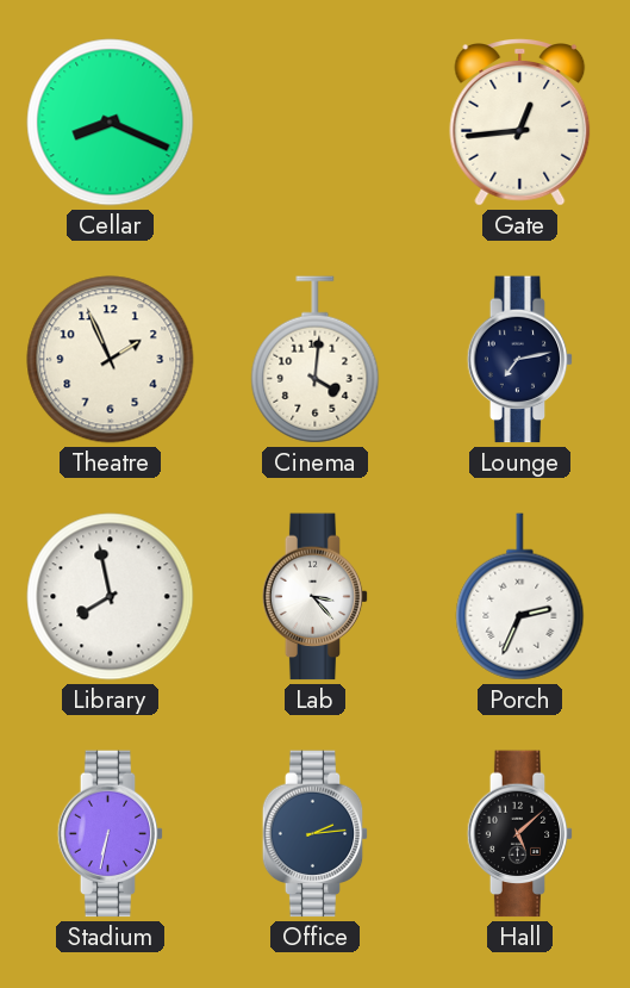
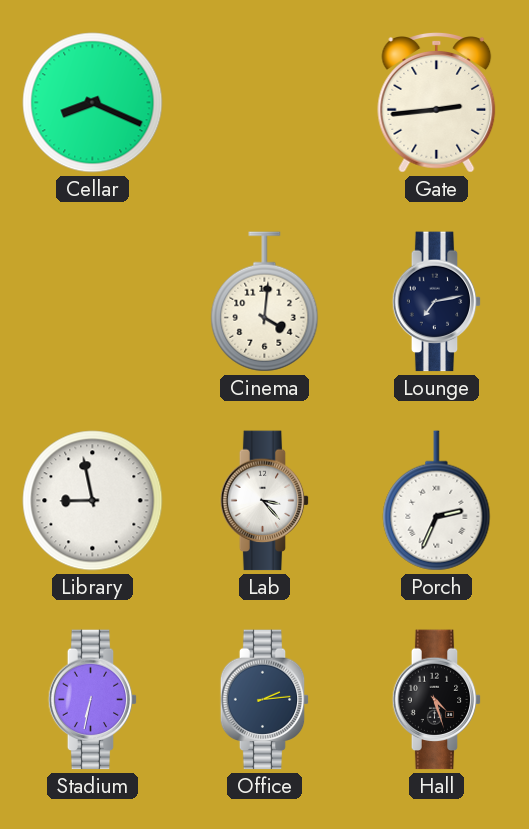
Gate: 12:44 -> 2:44 (437, 103)
Theatre: 1:56 -> none (111, 360)
Library: 7:58 -> 8:58 (93, 501)
Hall: 5:08 -> 4:27 (437, 700)
